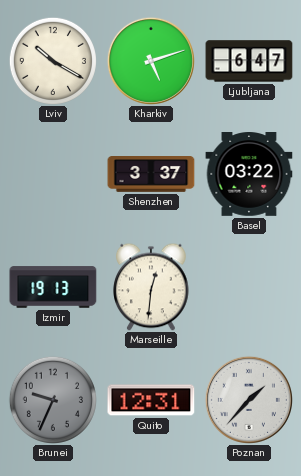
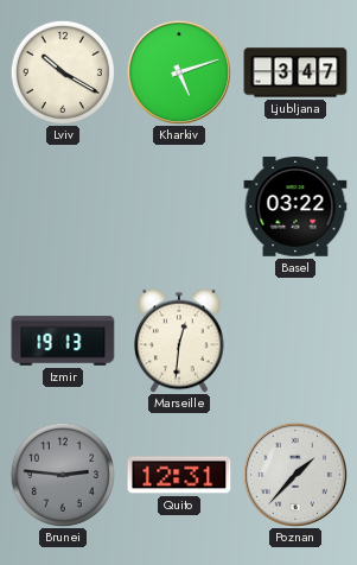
Ljubljana: 6:47 -> 3:47 (295, 72)
Shenzhen: 3:37 -> none (151, 175)
Brunei: 9:34 -> 2:46 (63, 475)
